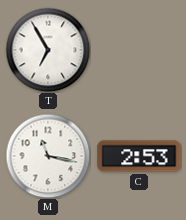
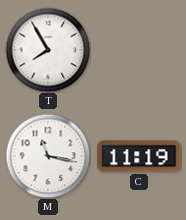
T: 6:55 -> 7:55 (48, 50)
C: 2:53 -> 11:19 (139, 156)
